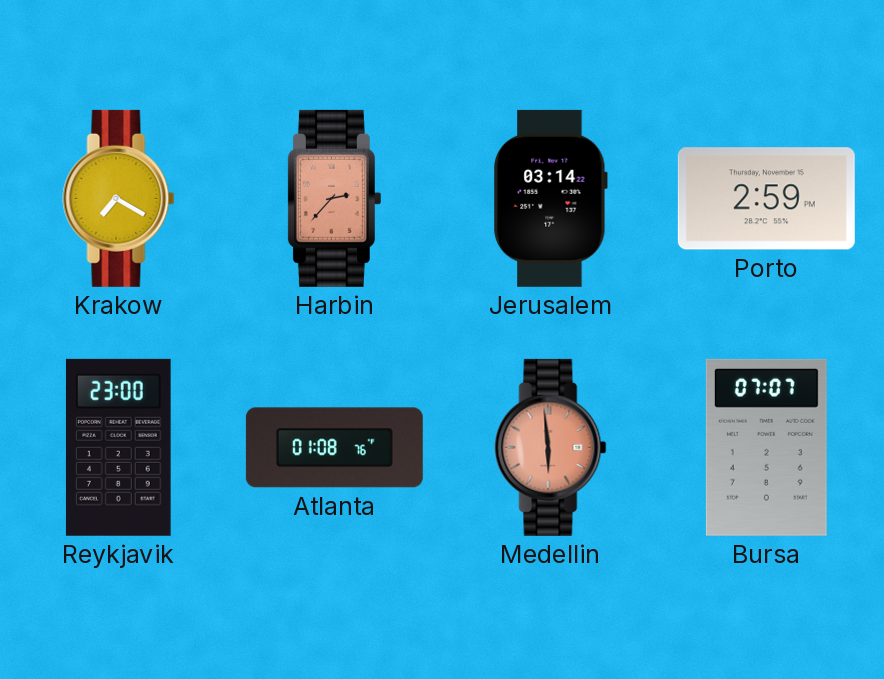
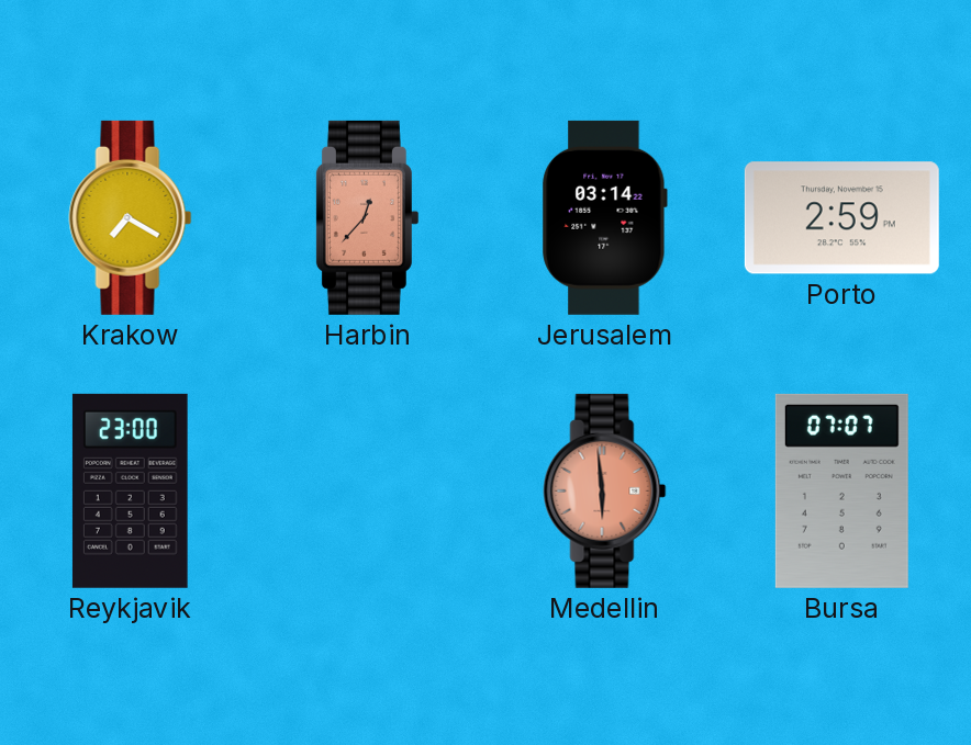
Harbin: 2:37 -> 12:37 (367, 217)
Atlanta: 01:08 -> none (334, 448)
